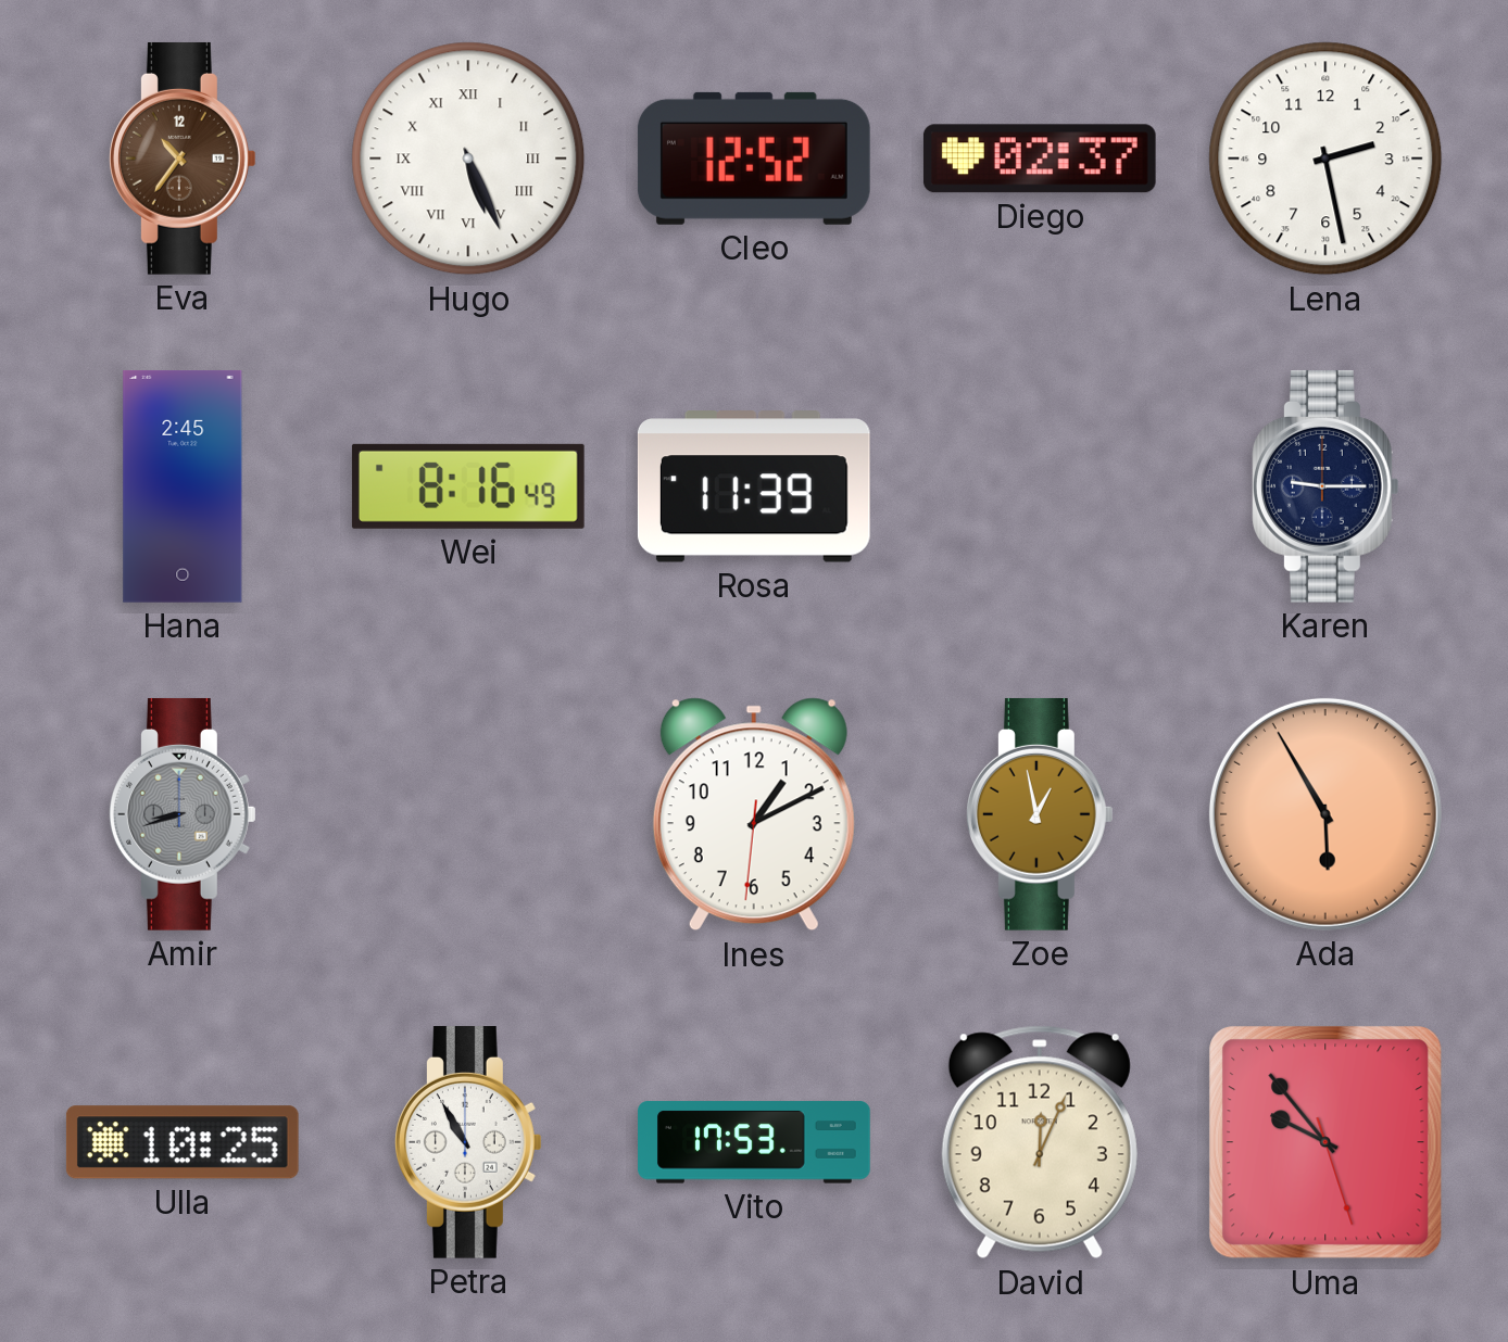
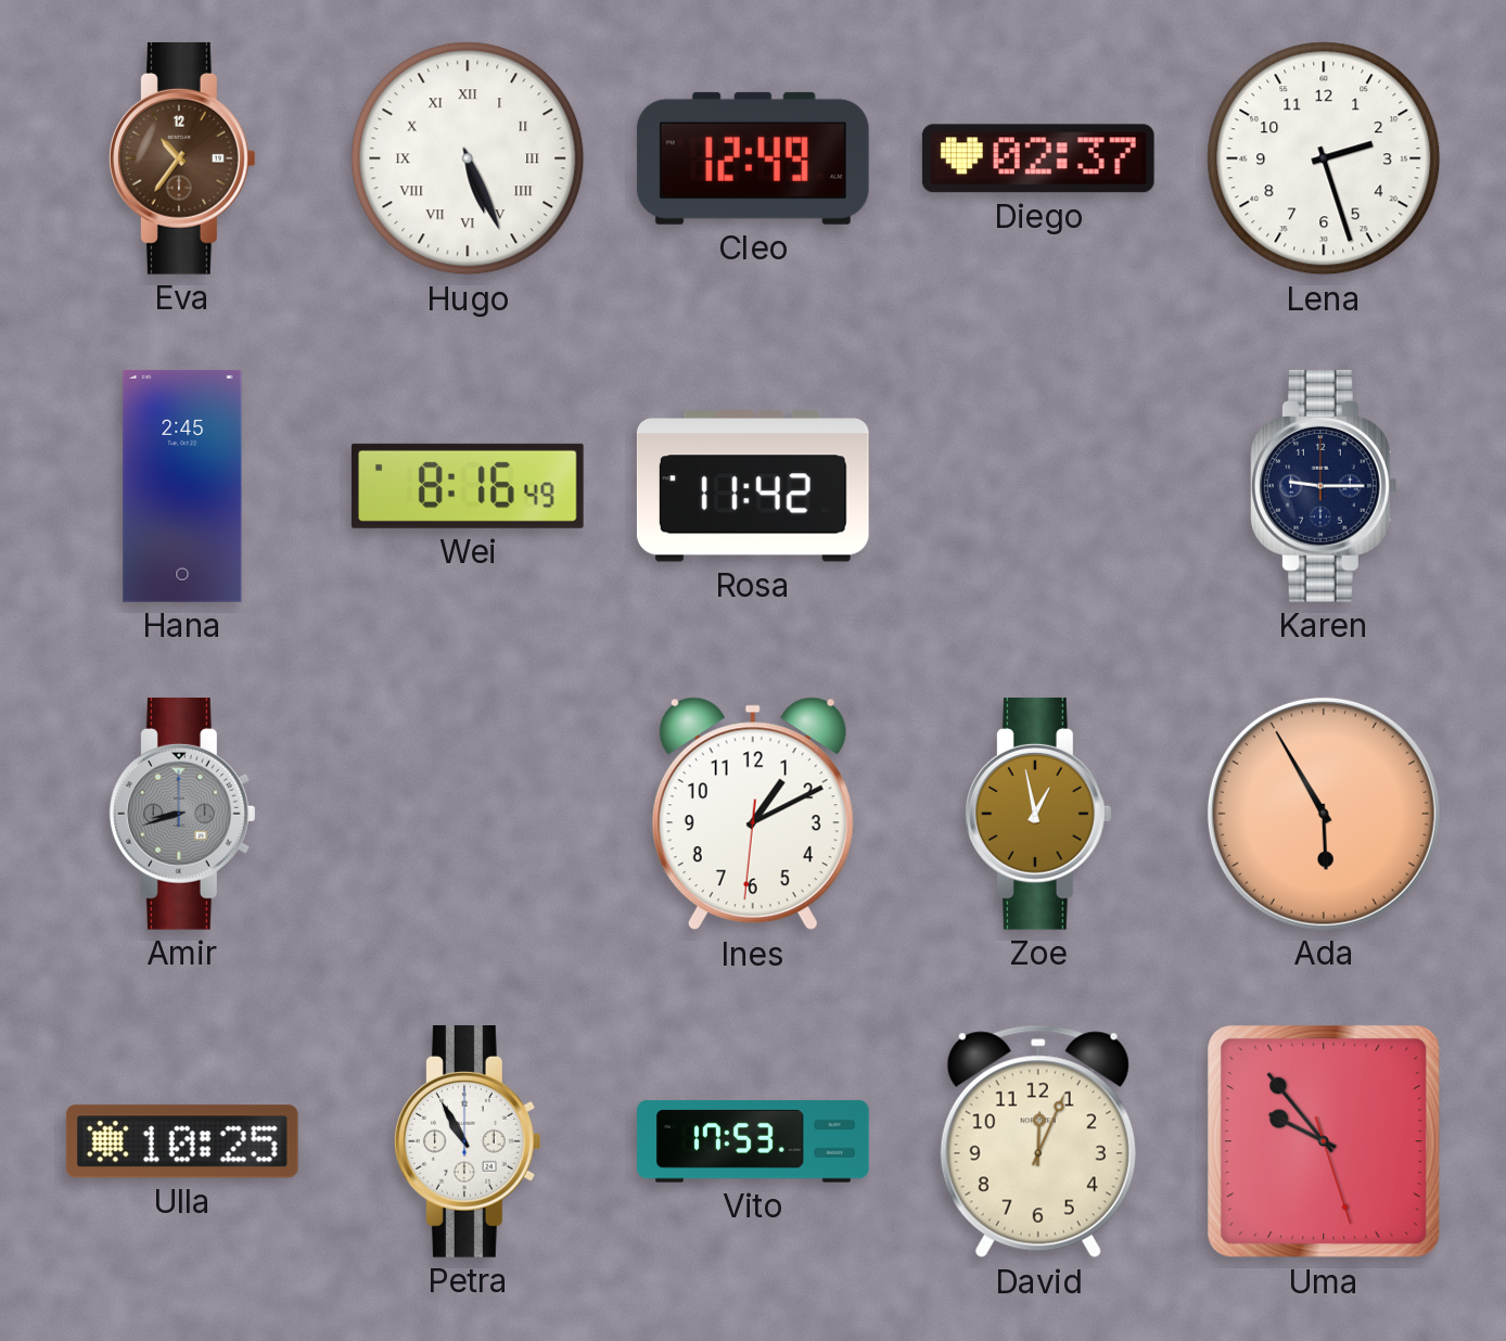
Cleo: 12:52 -> 12:49 (753, 158)
Lena: 2:28 -> 2:27 (1324, 158)
Rosa: 11:39 -> 11:42 (753, 486)
